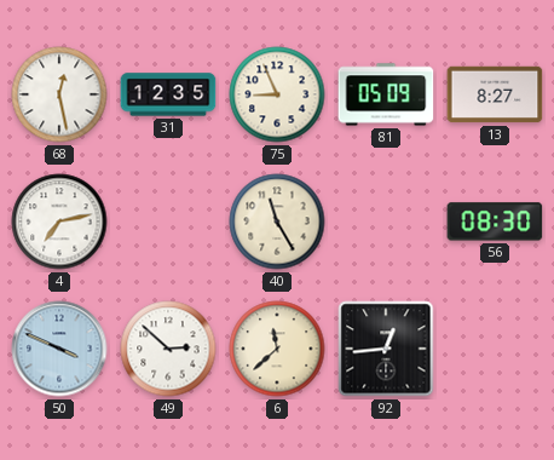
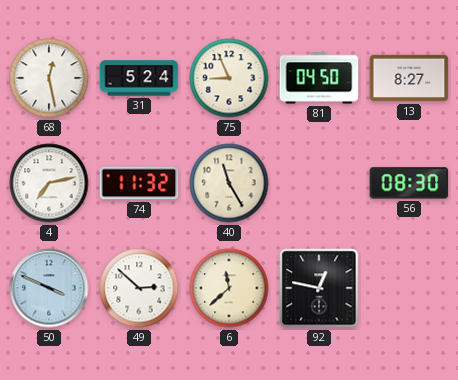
31: 12:35 -> 5:24 (139, 78)
81: 05:09 -> 04:50 (319, 78)
74: none -> 11:32 (139, 183)
92: 12:44 -> 12:47 (319, 288)
